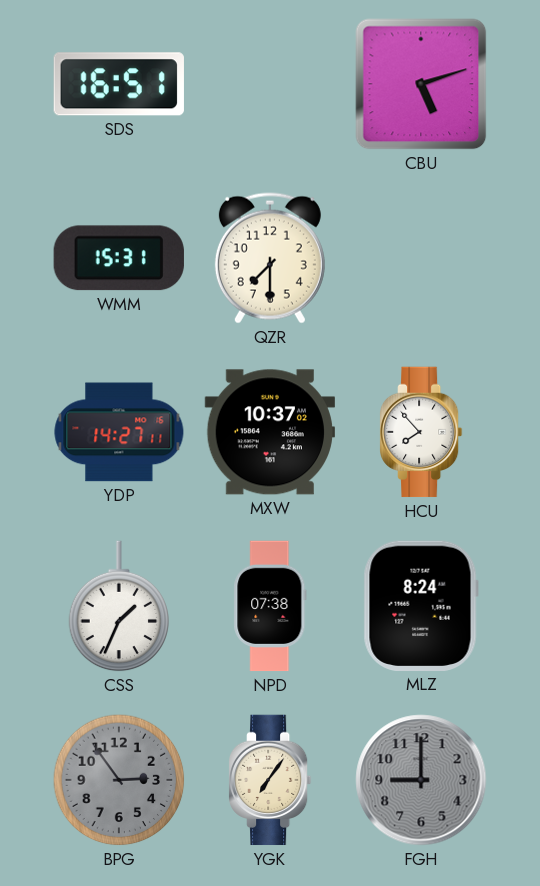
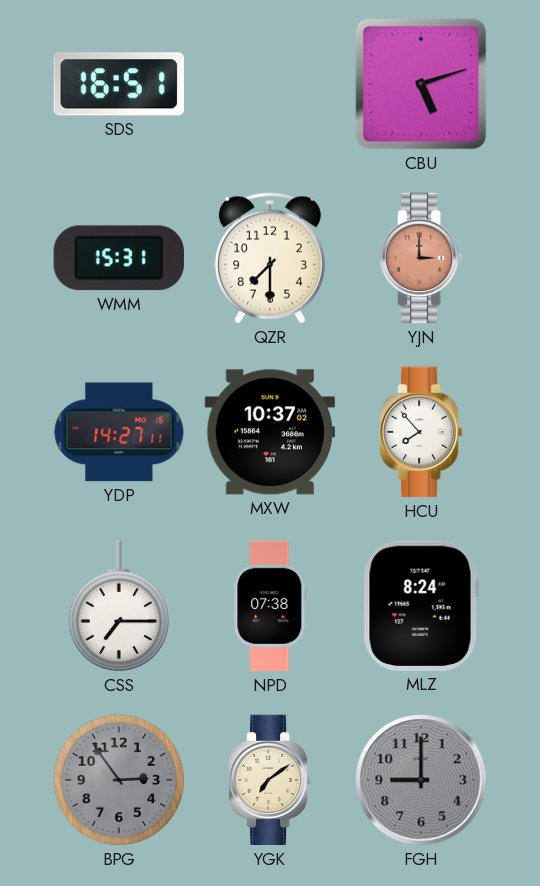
YJN: none -> 3:00 (422, 258)
CSS: 1:34 -> 7:15 (119, 606)
YGK: 7:06 -> 7:09 (271, 780)
